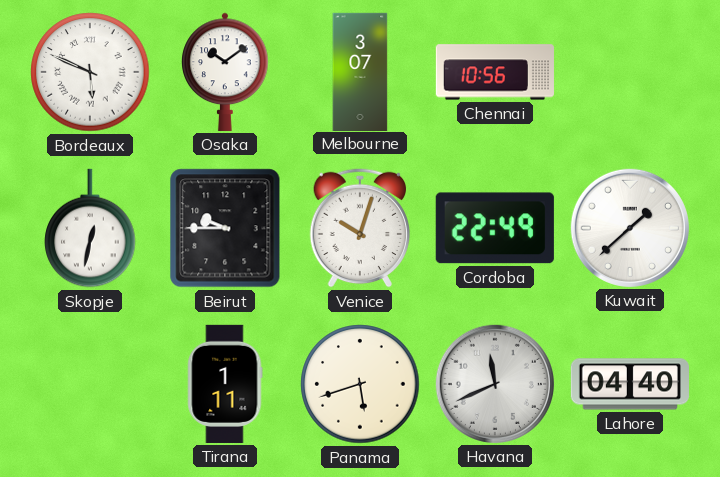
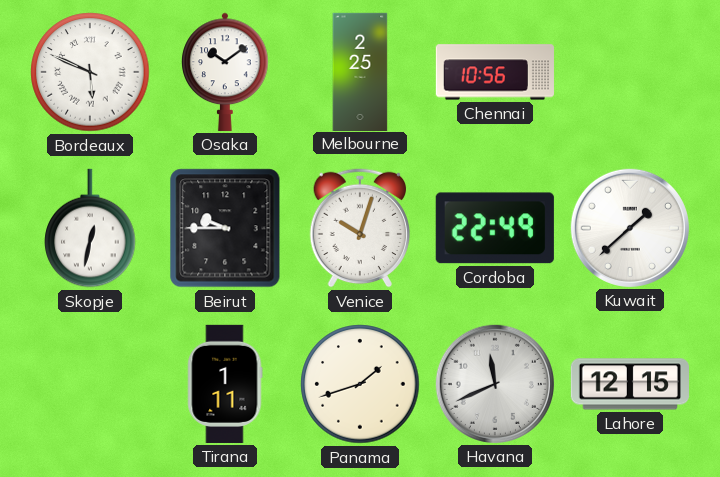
Melbourne: 3:07 -> 2:25 (360, 71)
Panama: 5:42 -> 1:42 (360, 384)
Lahore: 04:40 -> 12:15 (630, 384)
